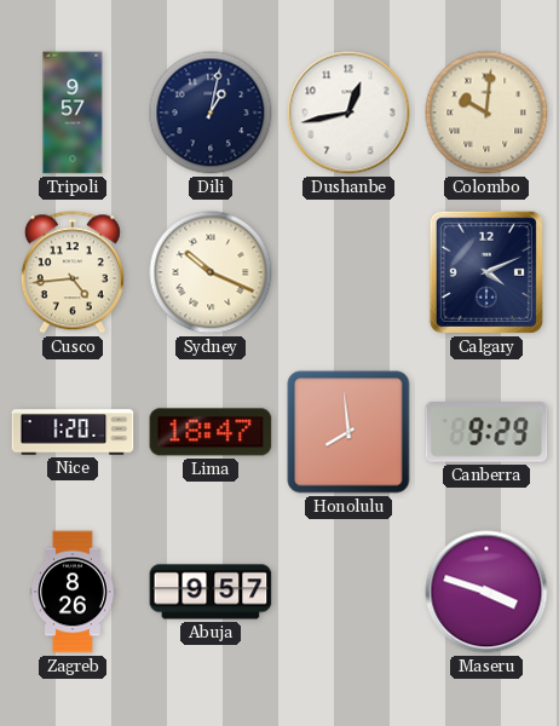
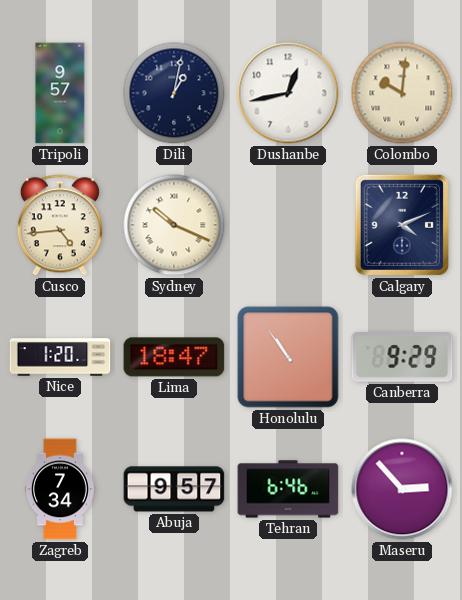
Honolulu: 7:59 -> 10:54 (288, 357)
Zagreb: 8:26 -> 7:34 (60, 489)
Tehran: none -> 6:46 (288, 489)
Maseru: 3:48 -> 2:53 (402, 489)
